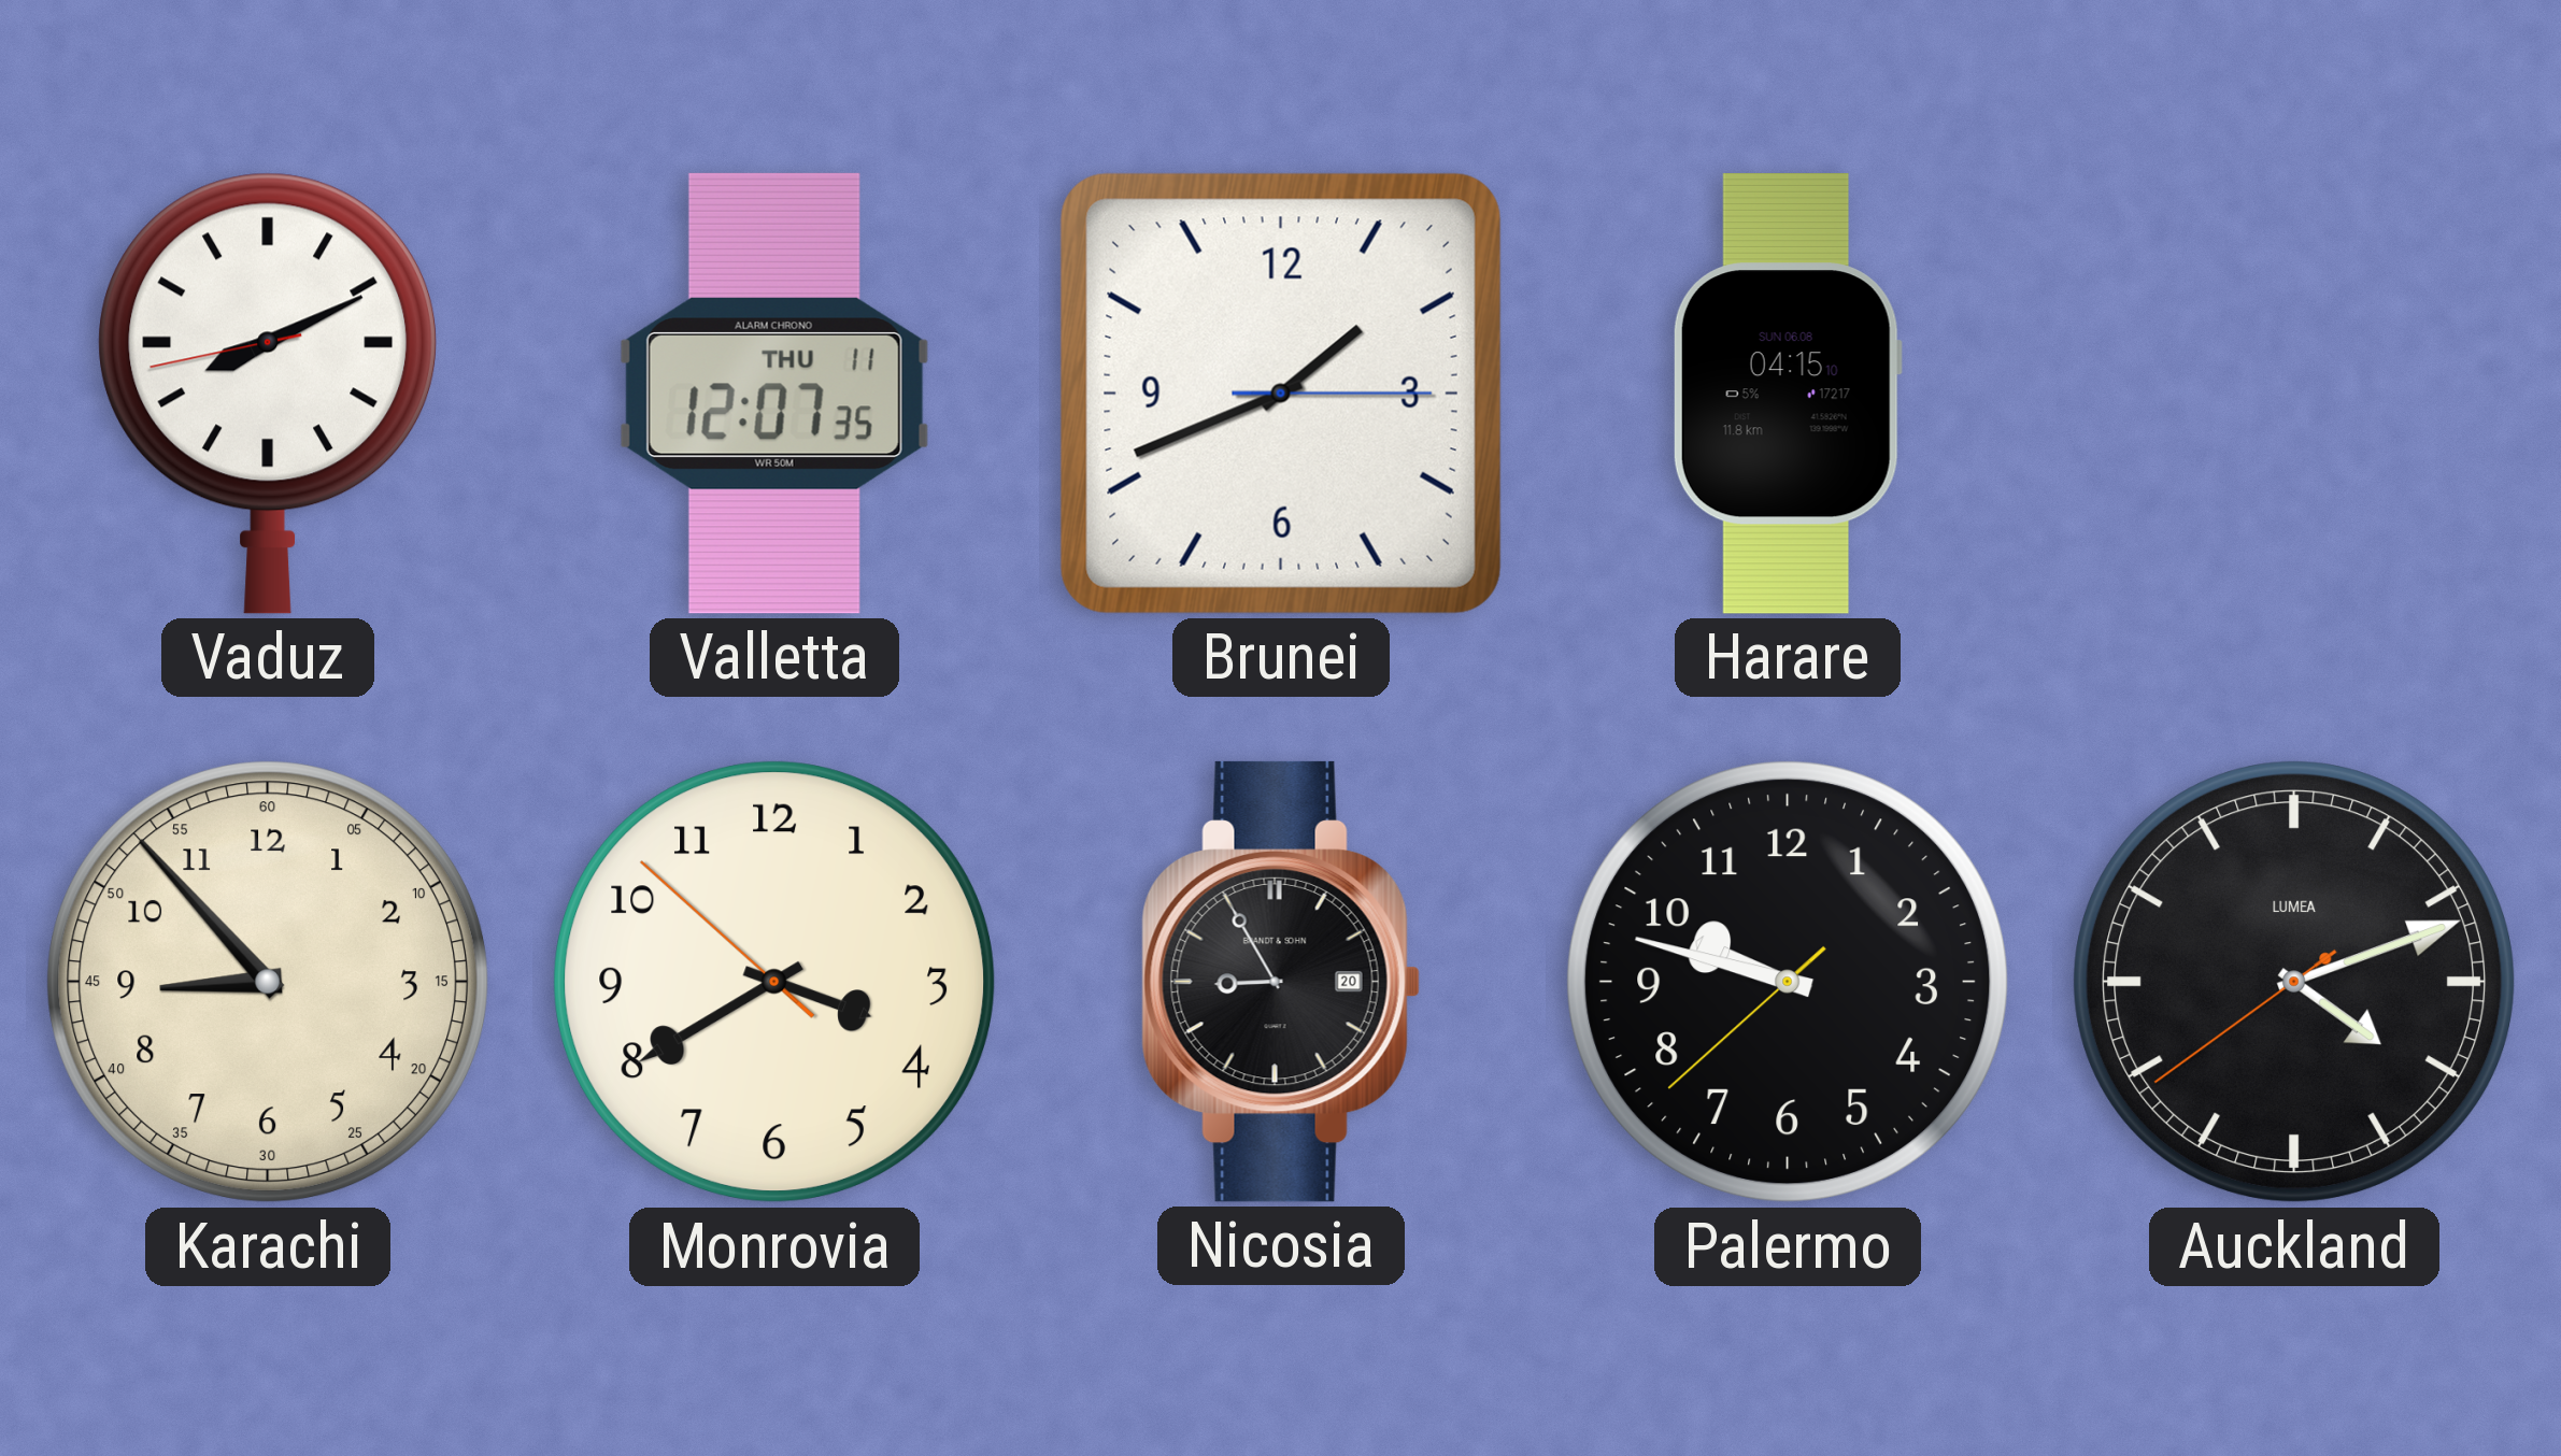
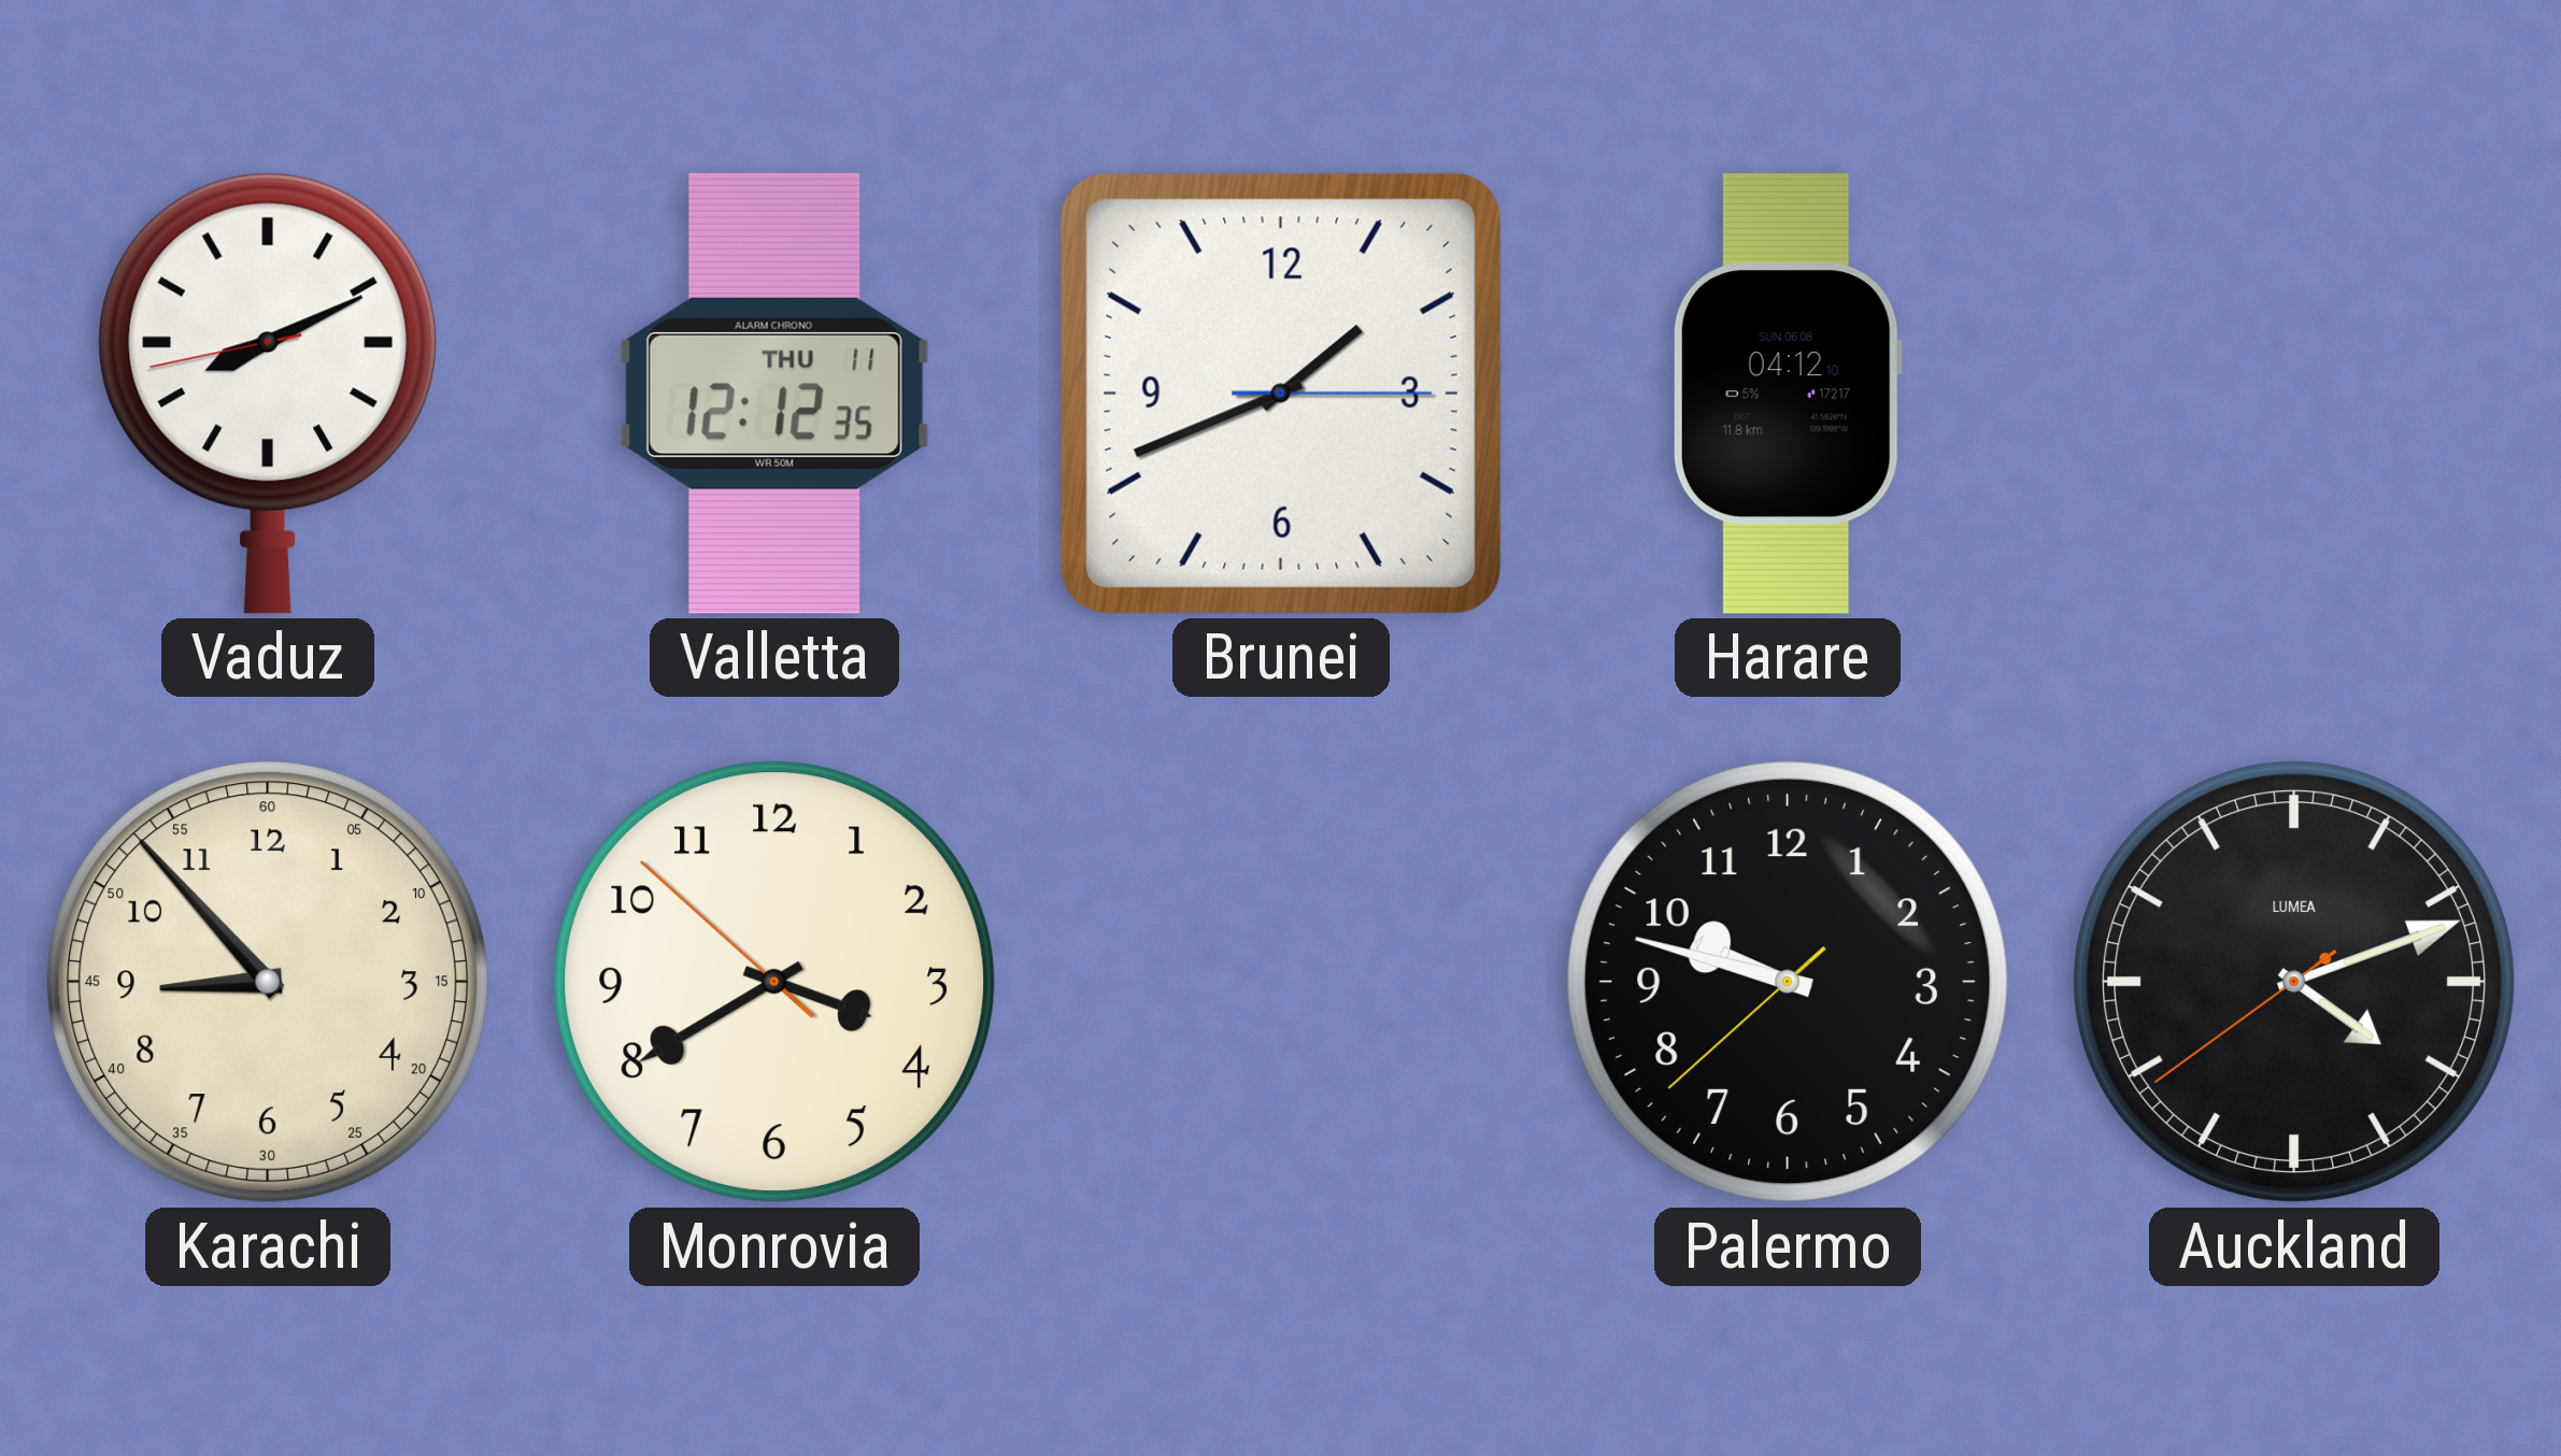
Valletta: 12:07 -> 12:12 (774, 394)
Harare: 04:15 -> 04:12 (1788, 394)
Nicosia: 8:55 -> none (1281, 982)
